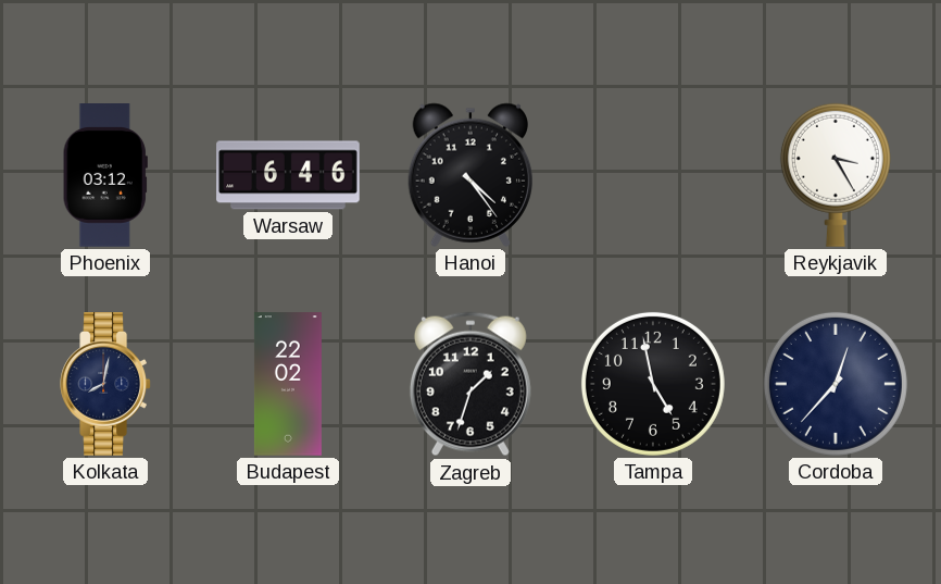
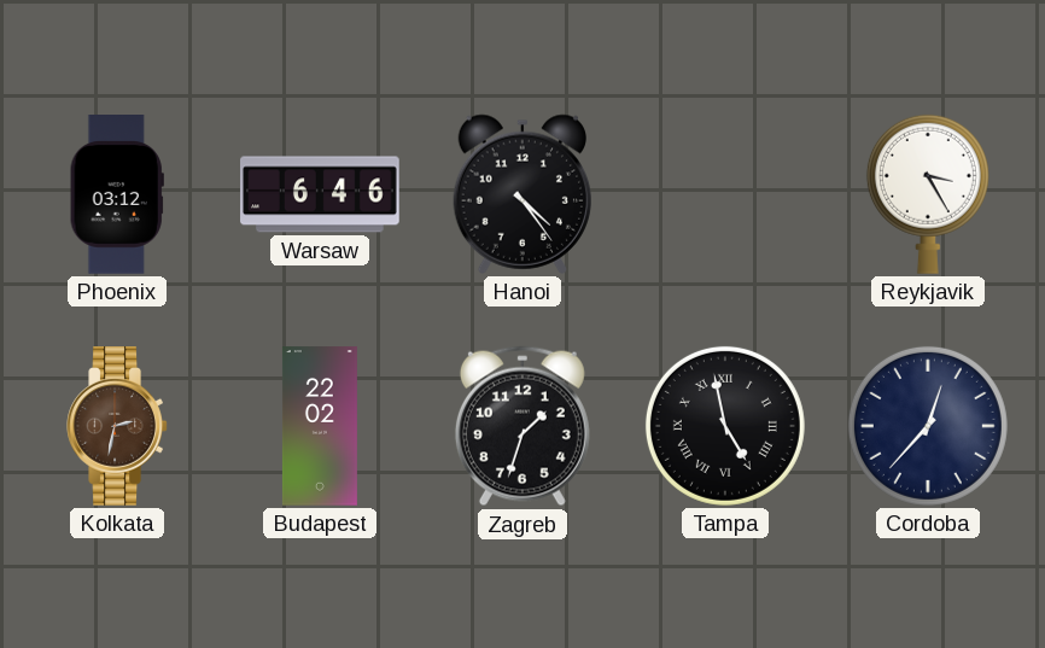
Kolkata: 8:02 -> 2:32 (117, 427)
Kolkata dial: navy -> brown (117, 427)
Tampa numerals: Arabic -> Roman (725, 426)
